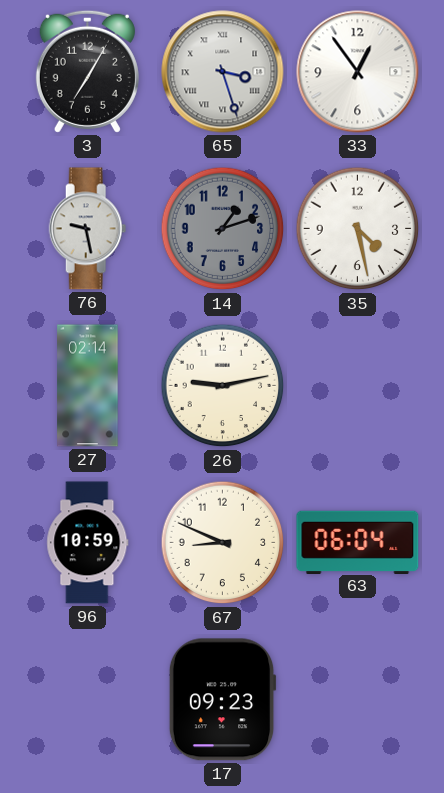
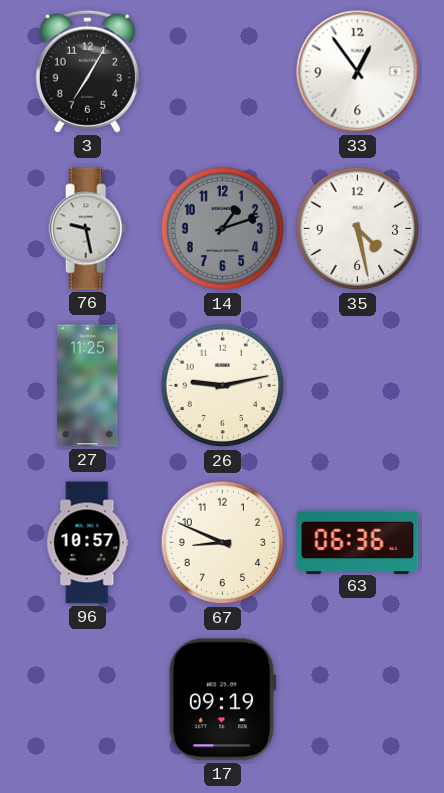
65: 3:27 -> none (223, 72)
27: 02:14 -> 11:25 (88, 386)
96: 10:59 -> 10:57 (88, 543)
63: 06:04 -> 06:36 (358, 542)
17: 09:23 -> 09:19 (222, 700)
